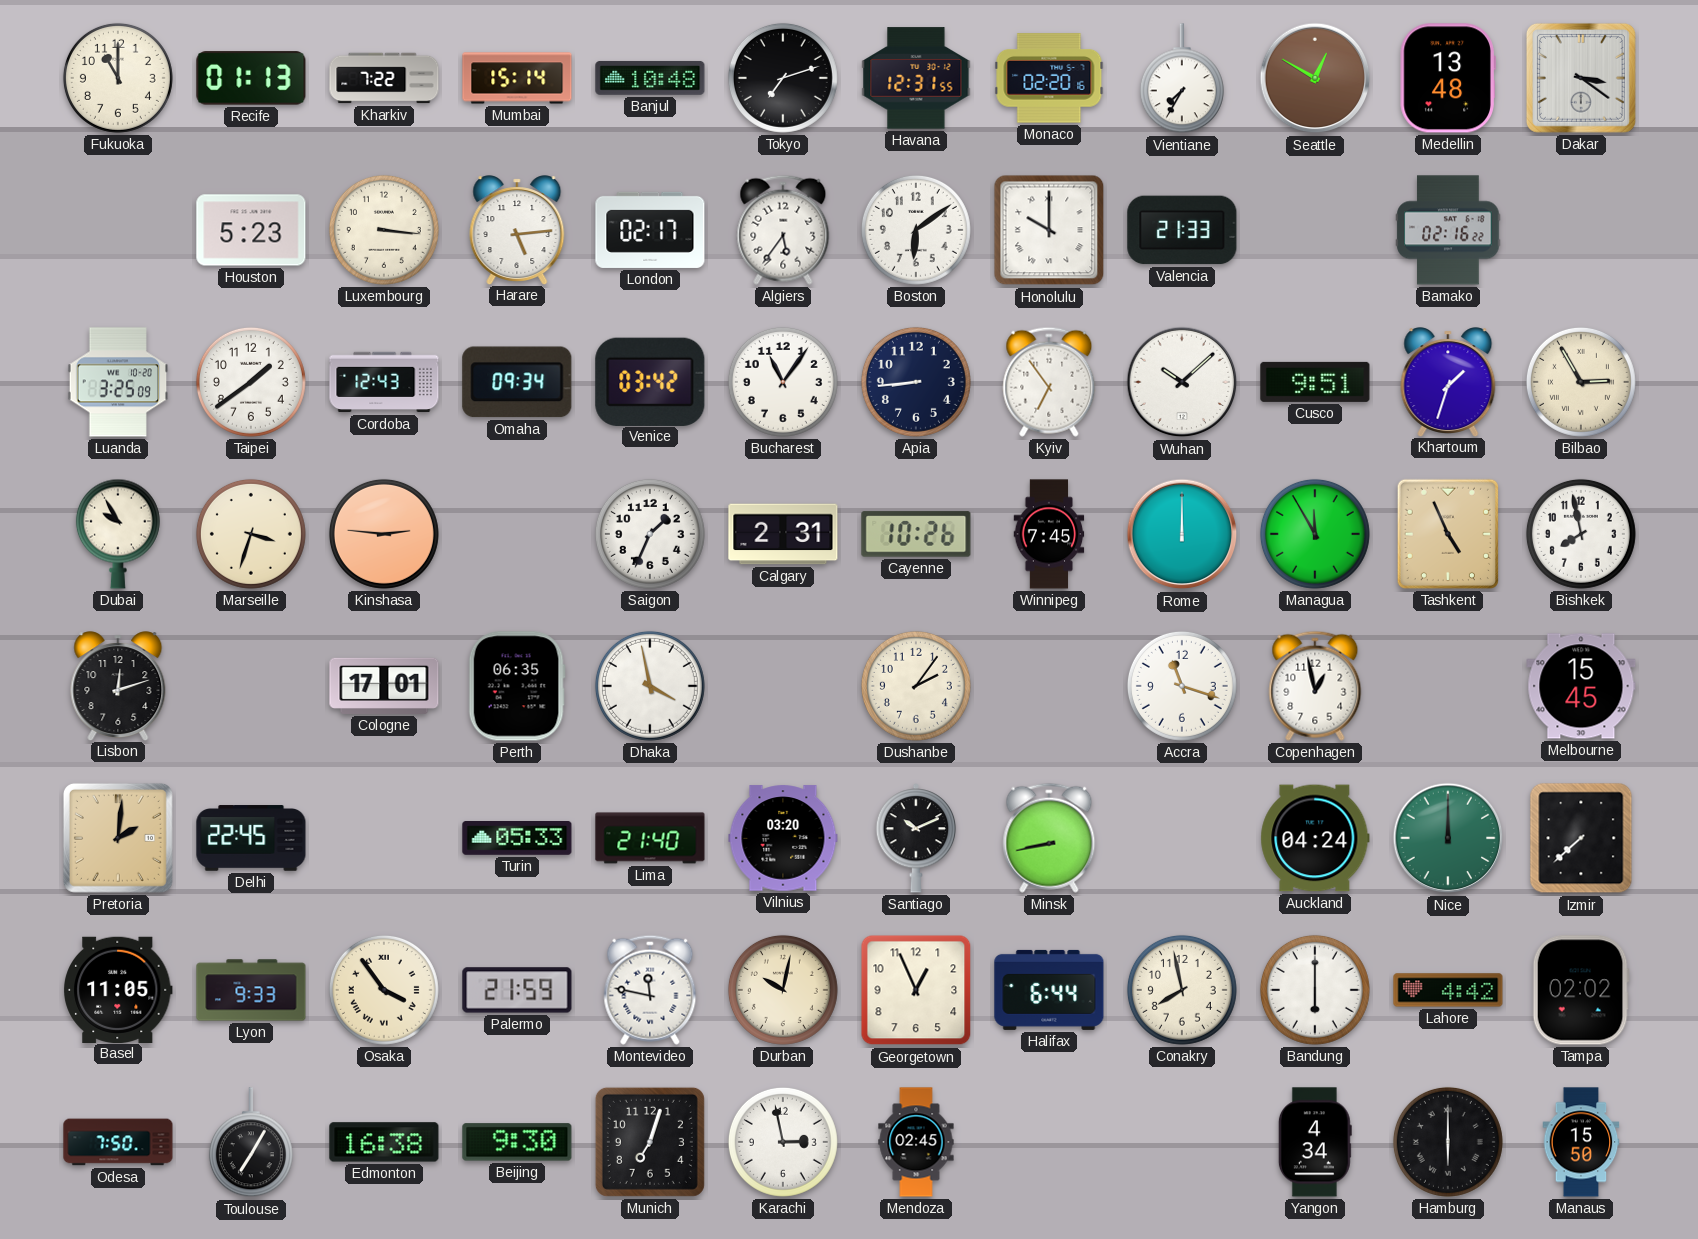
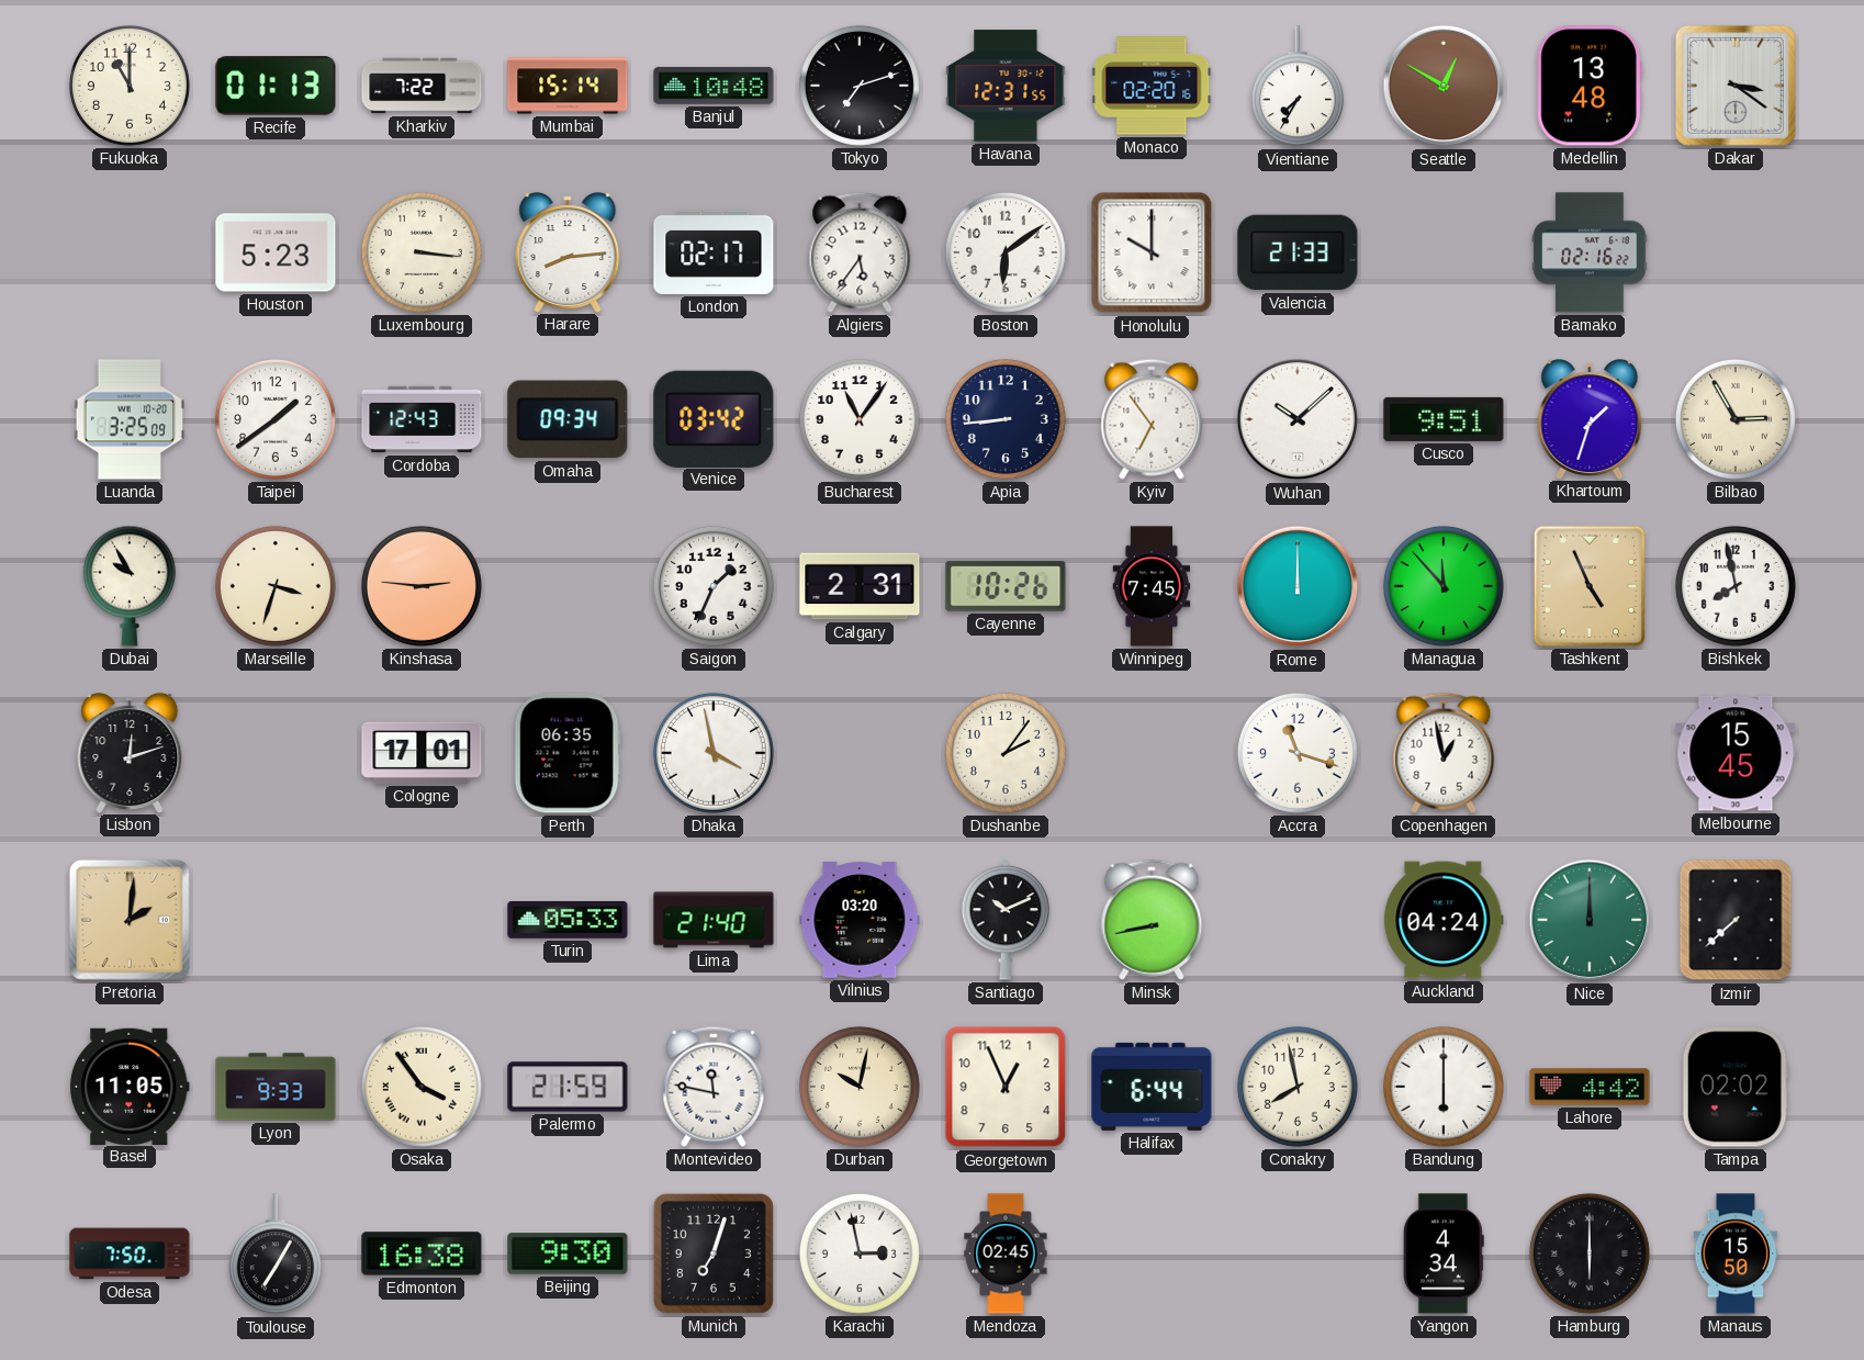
Harare: 5:14 -> 8:14 (568, 252)
Managua: 11:55 -> 11:53 (1444, 586)
Delhi: 22:45 -> none (251, 838)
